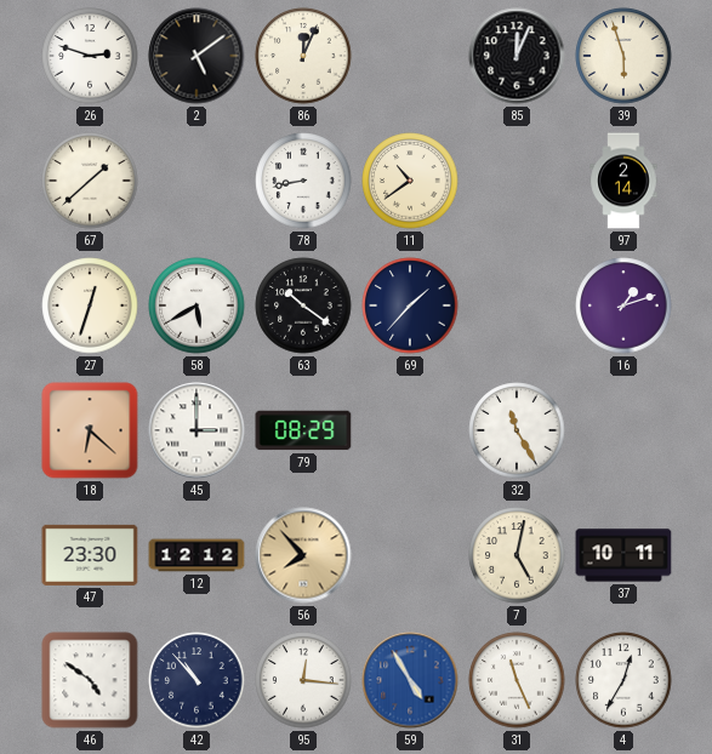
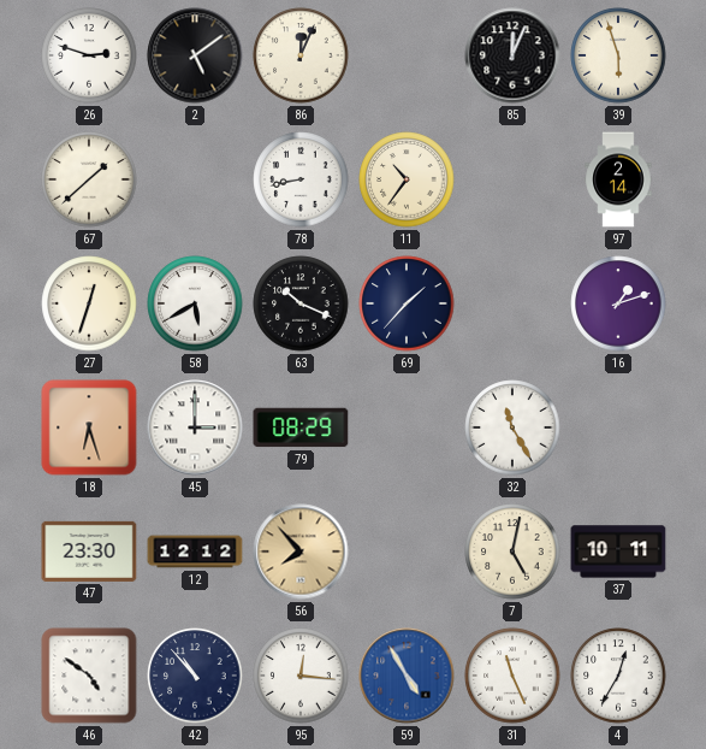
11: 10:39 -> 10:36 (407, 179)
63: 10:21 -> 10:19 (301, 303)
18: 6:22 -> 6:27 (89, 427)
